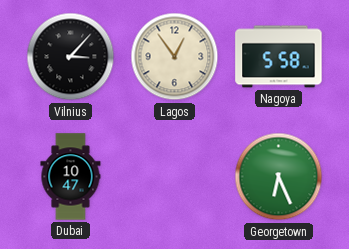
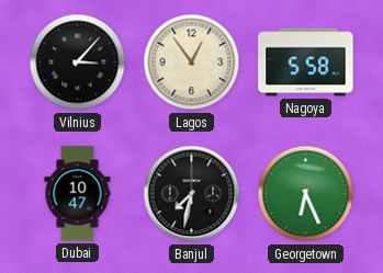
Banjul: none -> 7:32 (192, 194)
